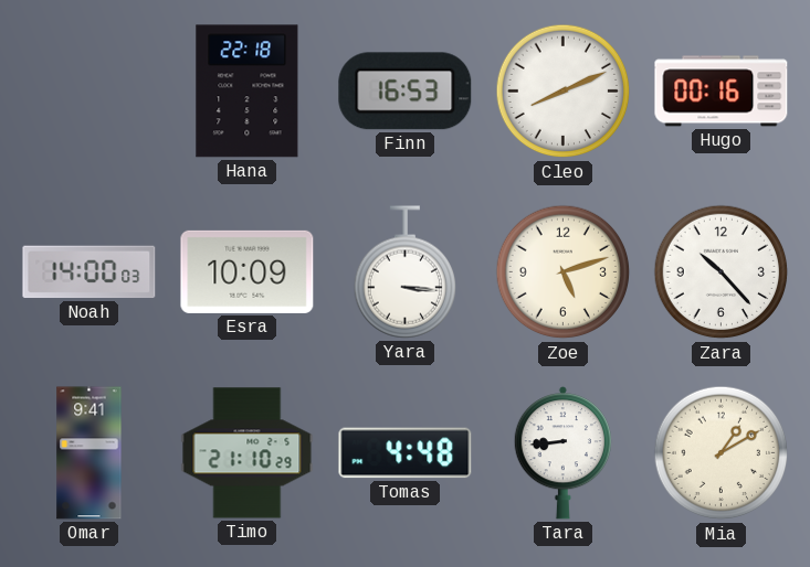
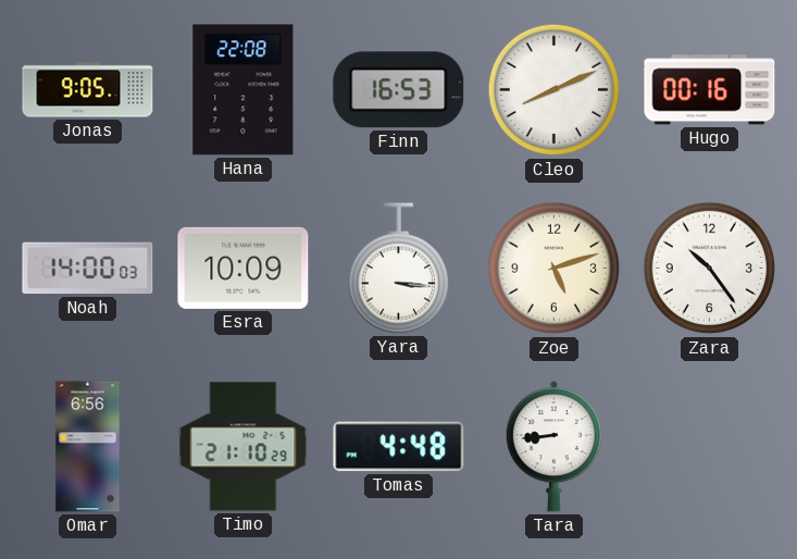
Jonas: none -> 9:05 (88, 90)
Hana: 22:18 -> 22:08 (244, 90)
Zara: 10:23 -> 10:24 (710, 269)
Omar: 9:41 -> 6:56 (88, 447)
Mia: 1:10 -> none (722, 453)
